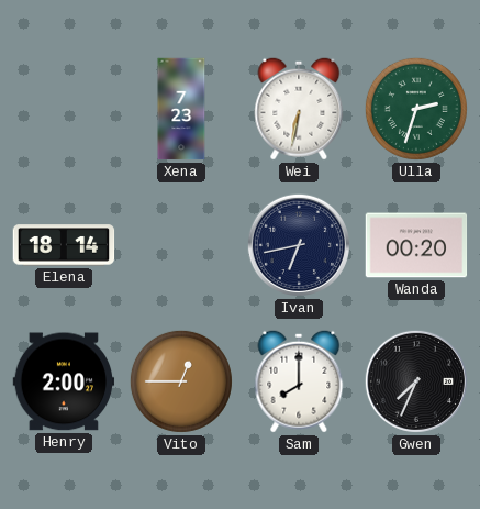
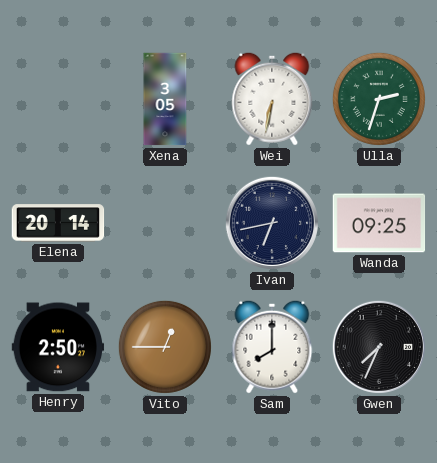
Xena: 7:23 -> 3:05 (165, 99)
Elena: 18:14 -> 20:14 (58, 223)
Wanda: 00:20 -> 09:25 (379, 223)
Henry: 2:00 -> 2:50 (58, 347)
